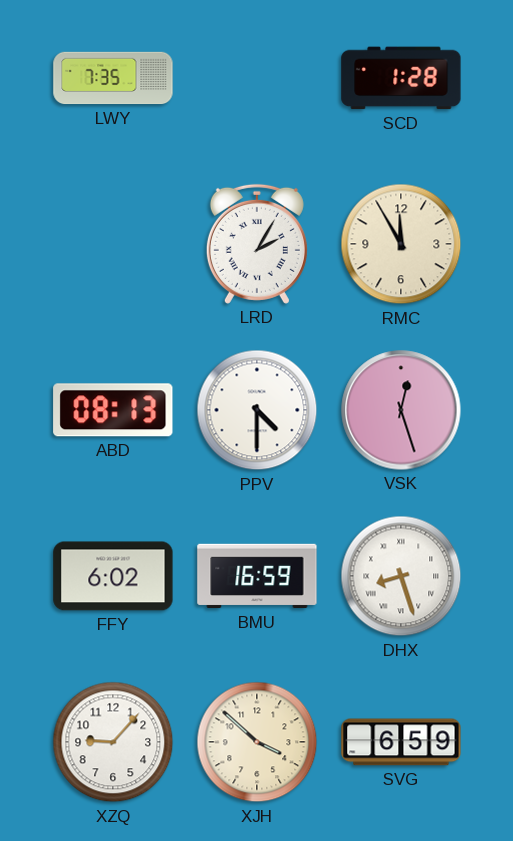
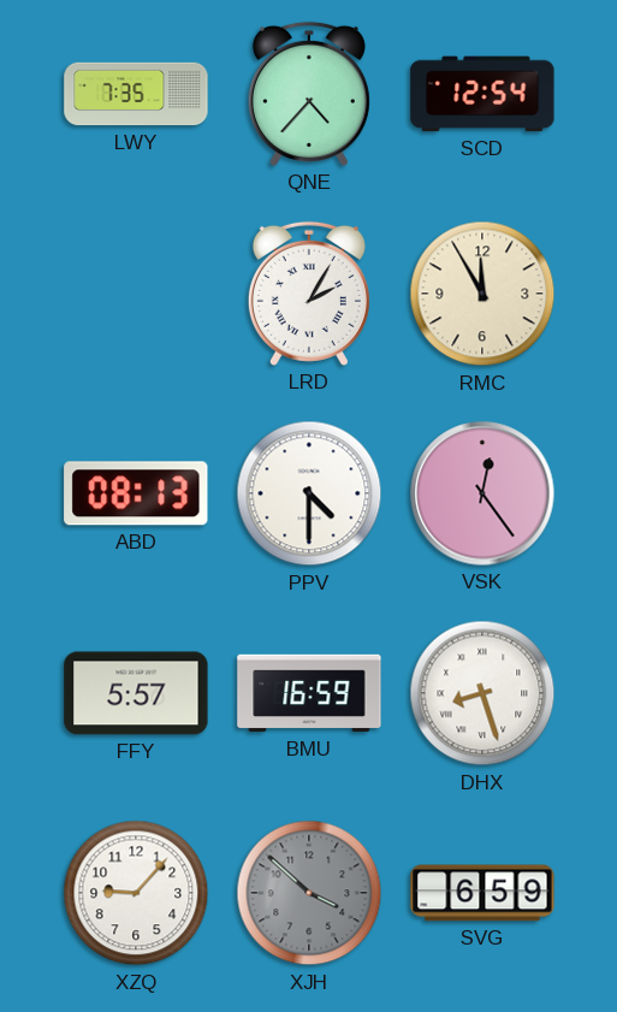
QNE: none -> 4:37 (309, 94)
SCD: 1:28 -> 12:54 (482, 94)
VSK: 12:27 -> 12:24 (482, 493)
FFY: 6:02 -> 5:57 (136, 693)
XJH dial: cream -> grey (309, 893)
